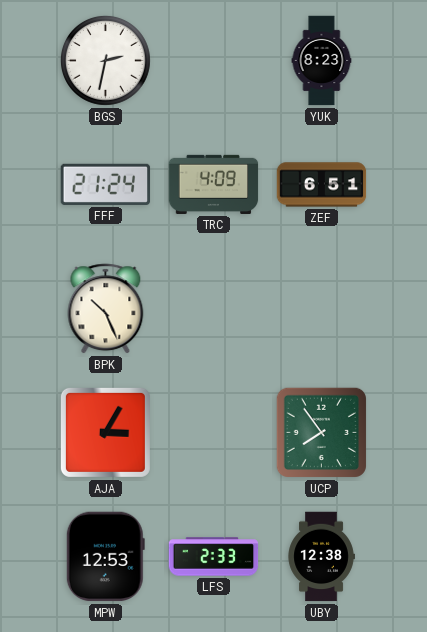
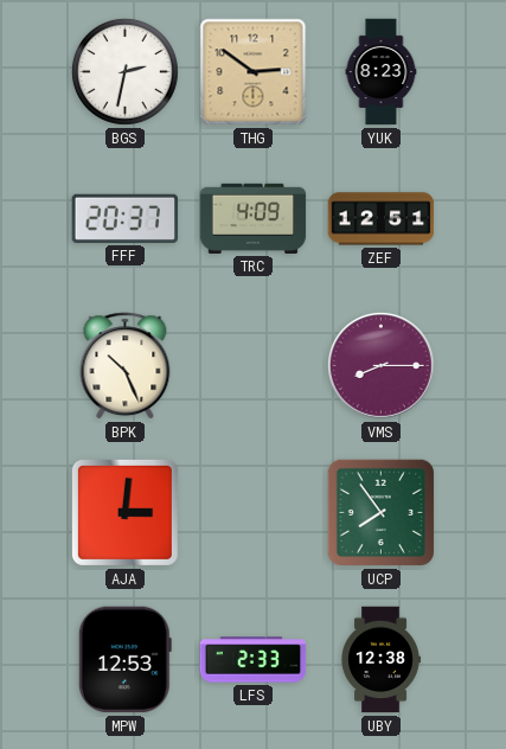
THG: none -> 2:51 (254, 72)
FFF: 21:24 -> 20:37 (126, 218)
ZEF: 6:51 -> 12:51 (382, 219)
VMS: none -> 8:15 (380, 365)
AJA: 3:05 -> 3:01 (124, 512)
